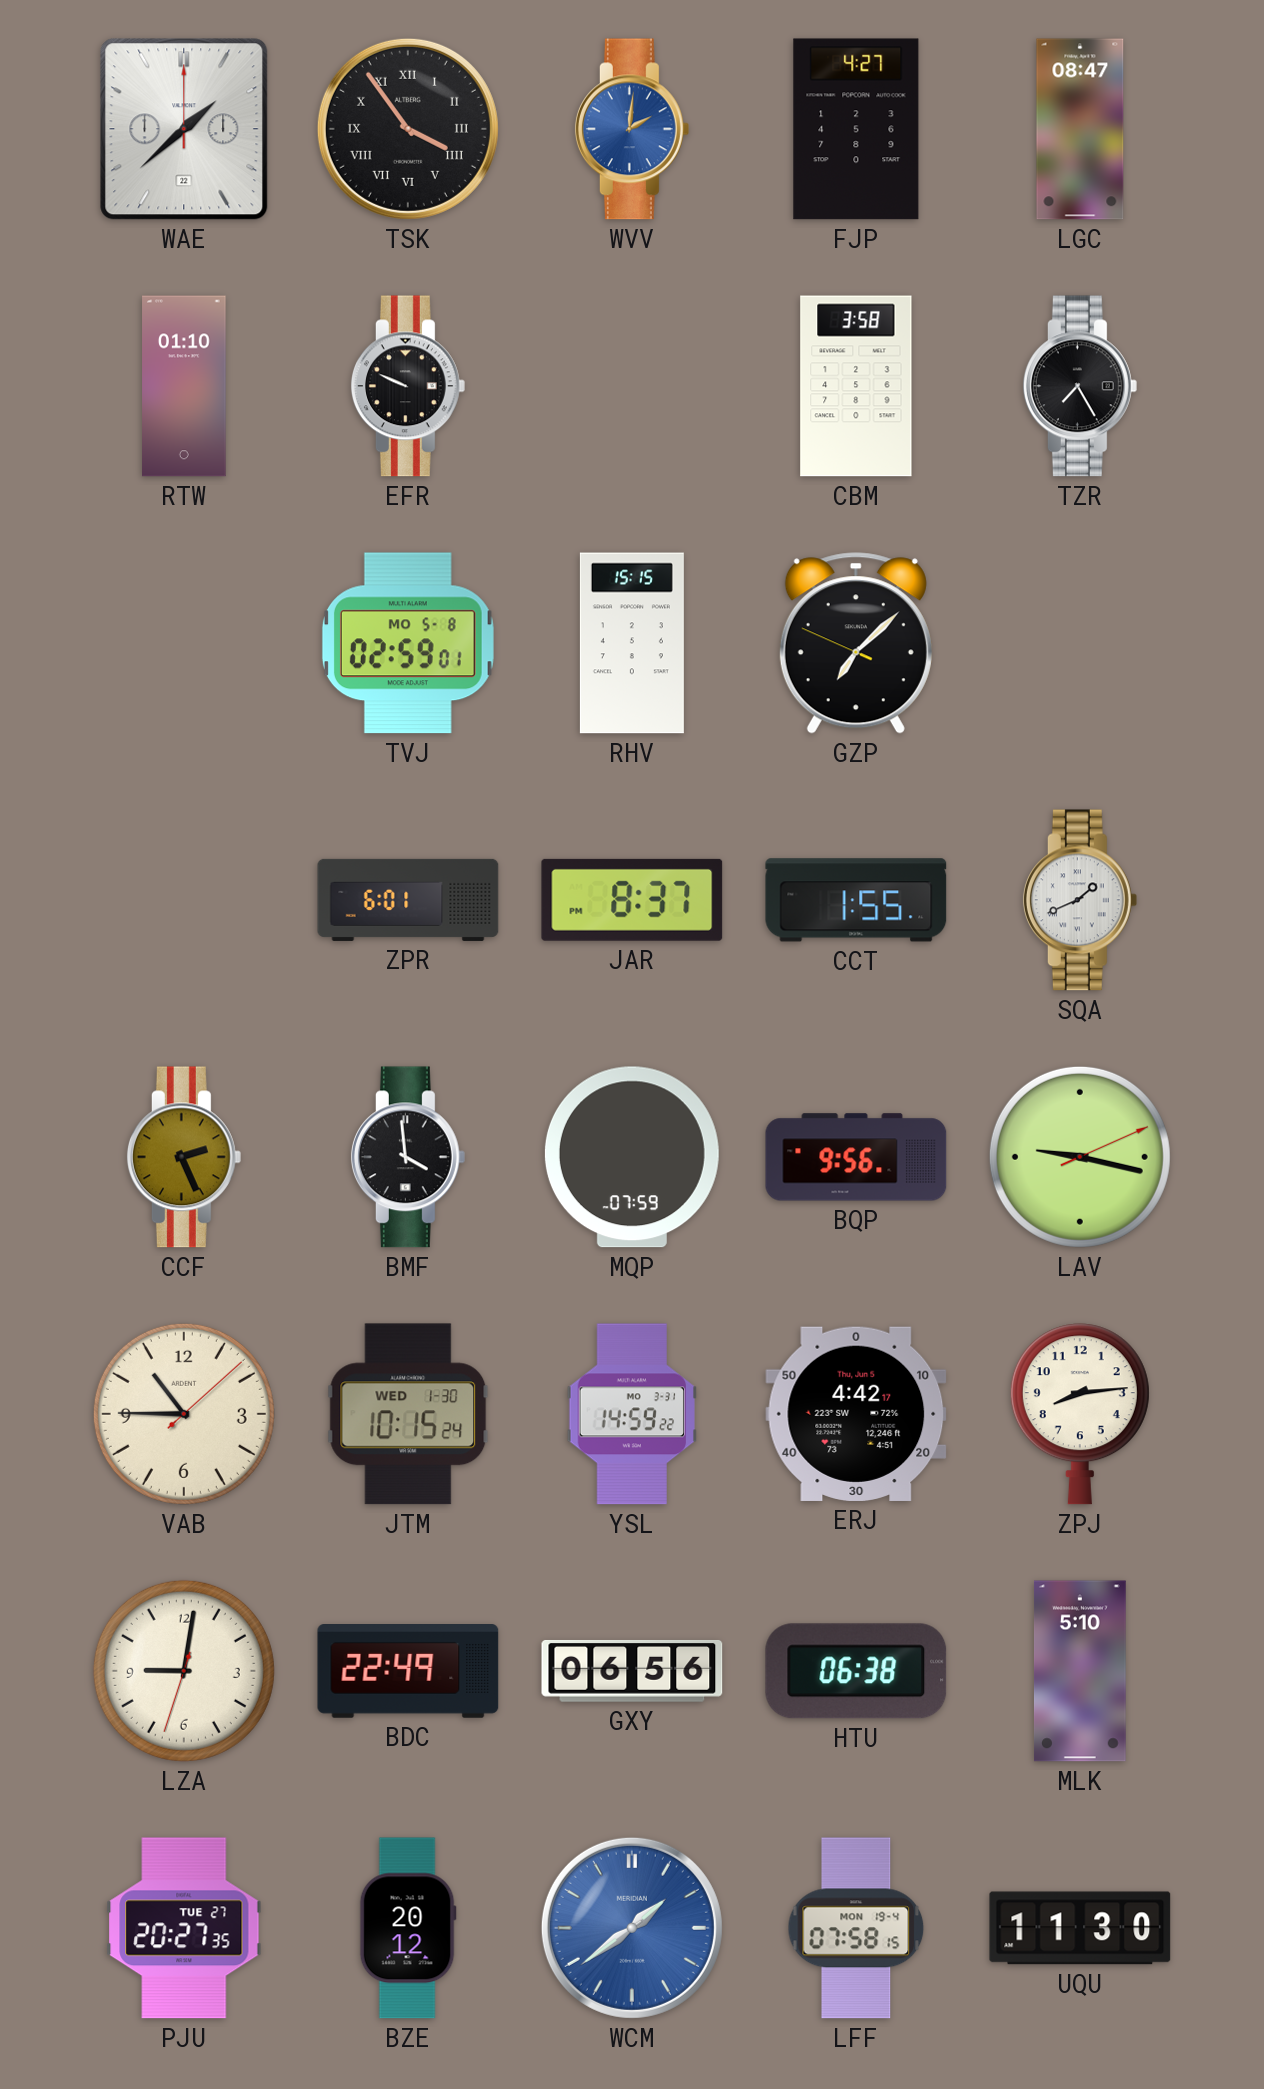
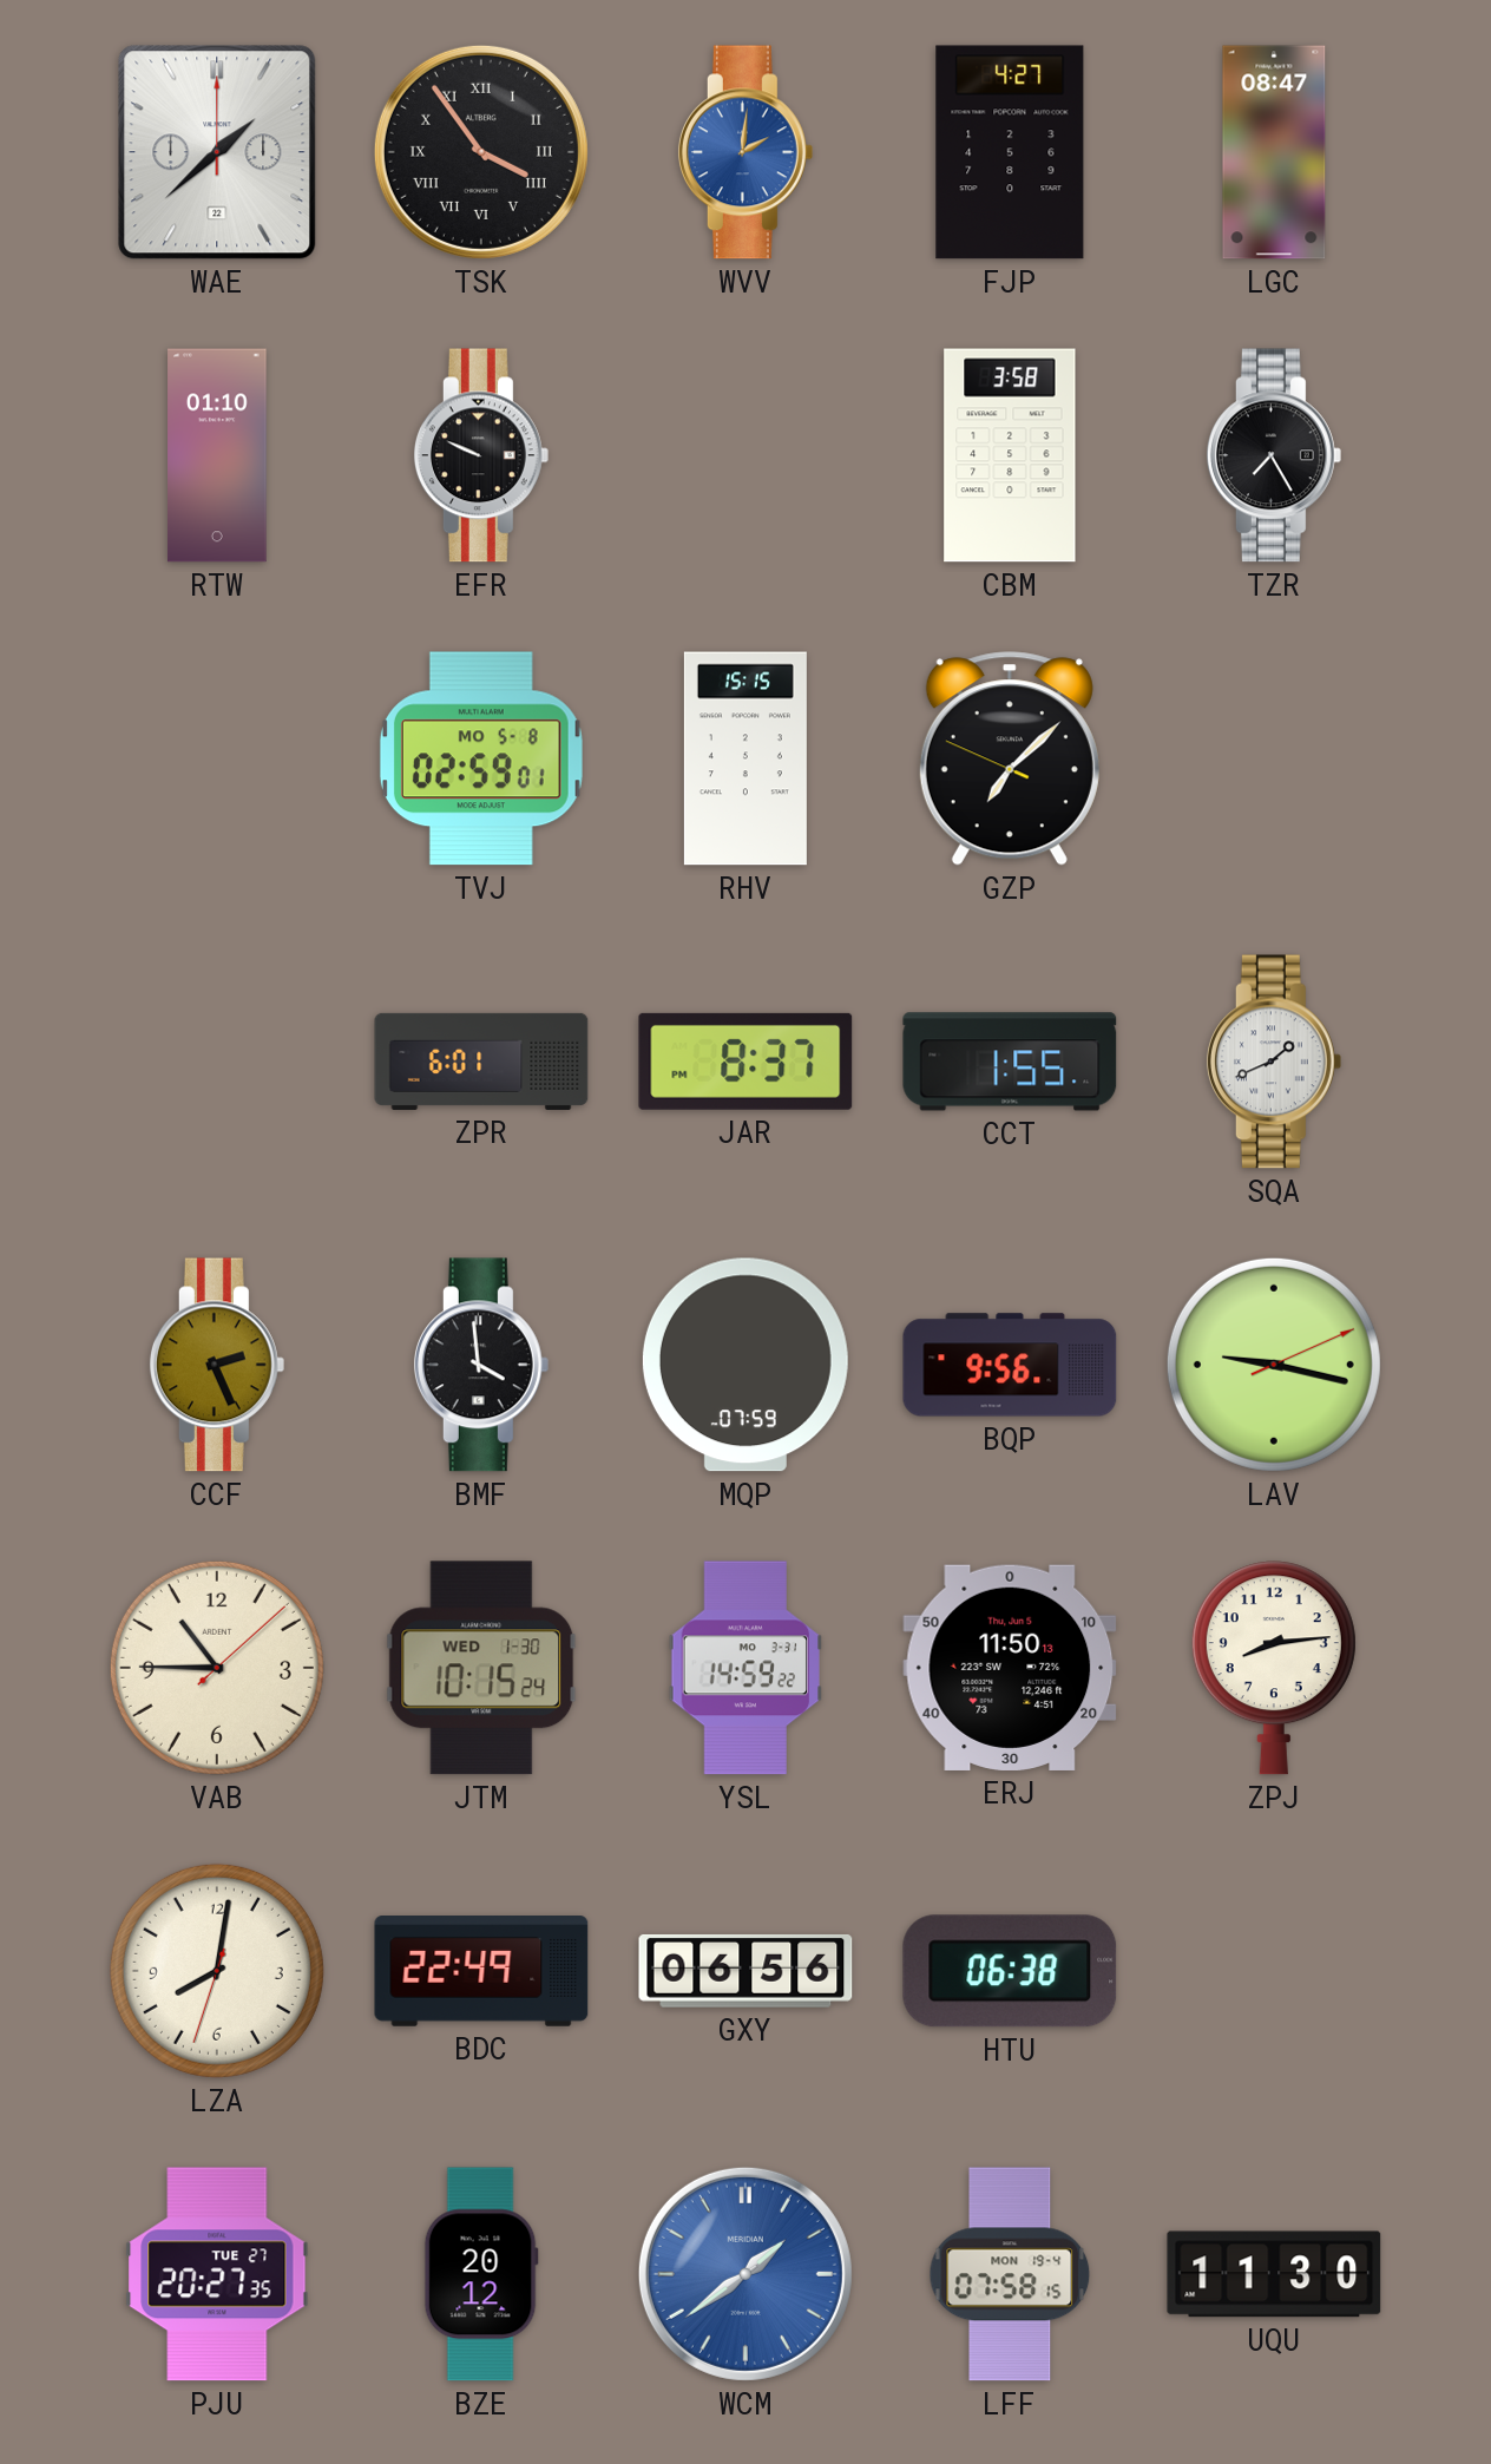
ERJ: 4:42 -> 11:50 (1010, 1668)
LZA: 9:01 -> 8:01 (217, 1971)
MLK: 5:10 -> none (1080, 1671)
